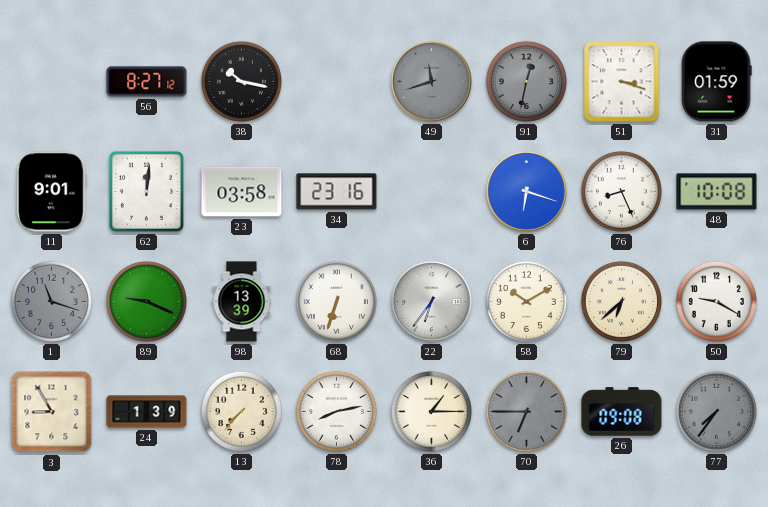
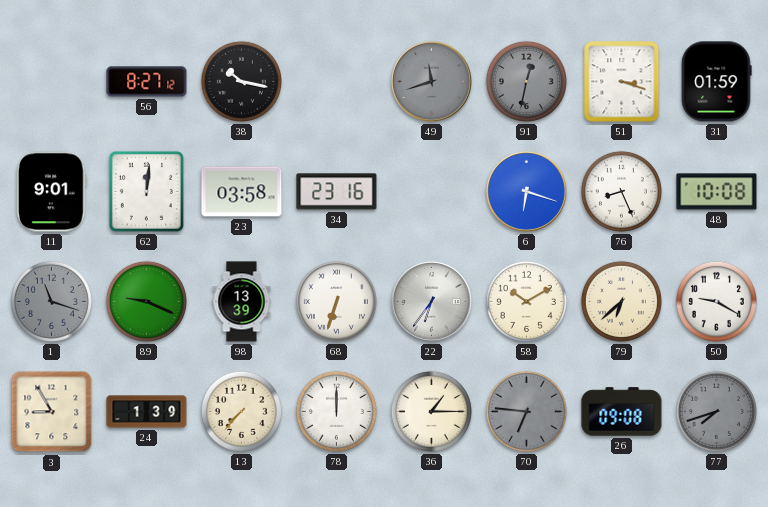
78: 8:13 -> 12:00 (336, 411)
70: 6:45 -> 6:46 (526, 411)
77: 7:36 -> 7:42 (716, 411)
